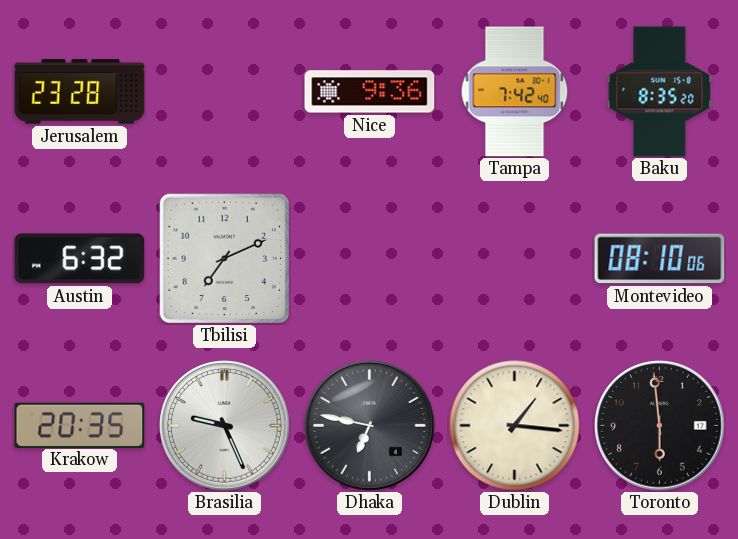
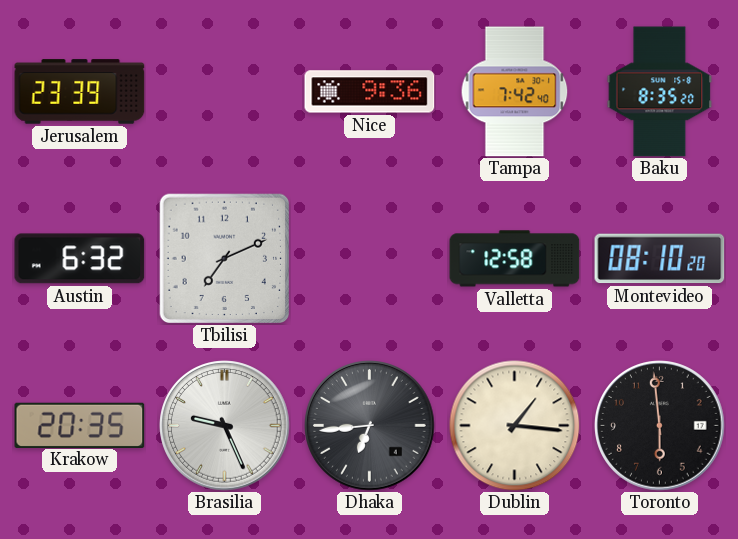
Jerusalem: 23:28 -> 23:39 (80, 92)
Valletta: none -> 12:58 (515, 259)
Montevideo: 08:10:06 -> 08:10:20 (660, 259)
Dhaka: 6:47 -> 6:44 (370, 426)
